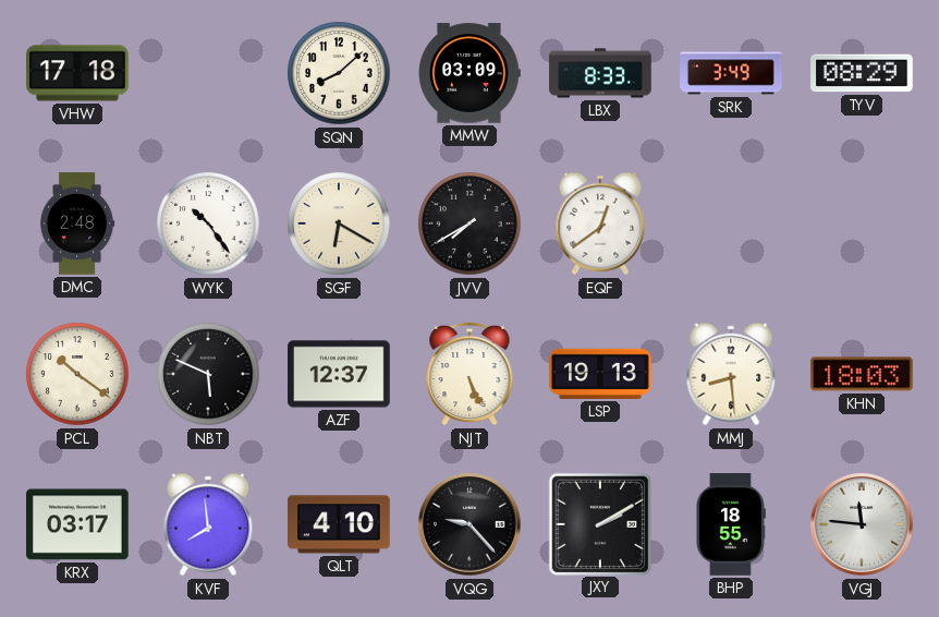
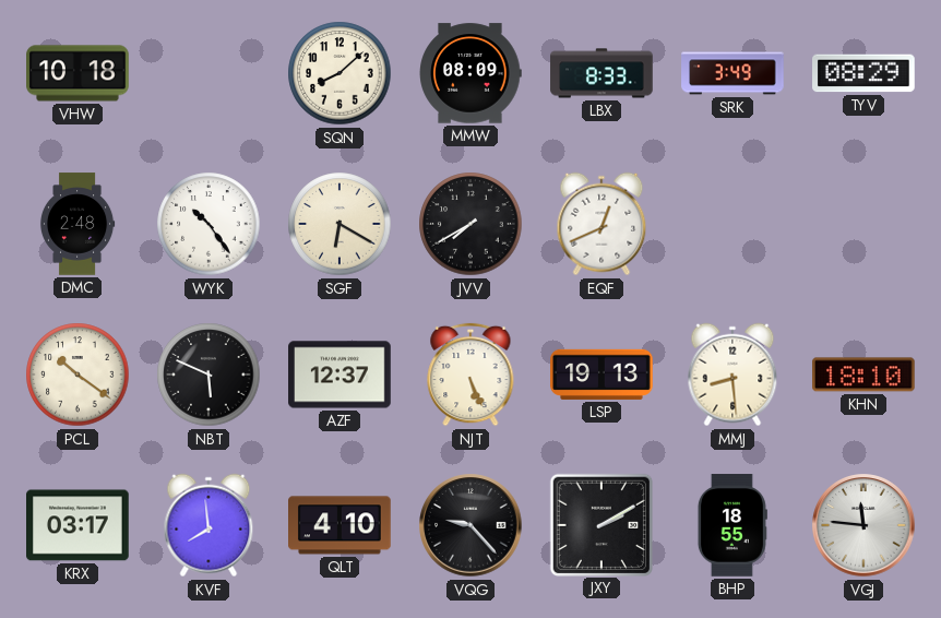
VHW: 17:18 -> 10:18 (78, 73)
MMW: 03:09 -> 08:09 (470, 73)
EQF: 12:39 -> 12:41 (601, 224)
KHN: 18:03 -> 18:10 (865, 375)
